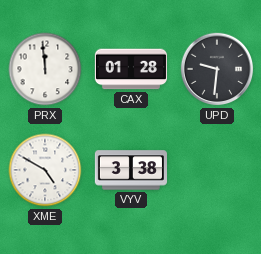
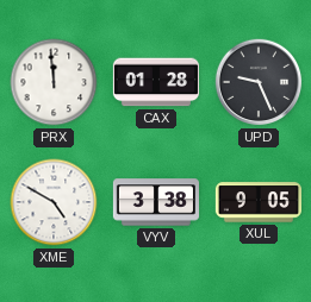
UPD: 9:31 -> 9:26 (259, 82)
XUL: none -> 9:05 (259, 202)
